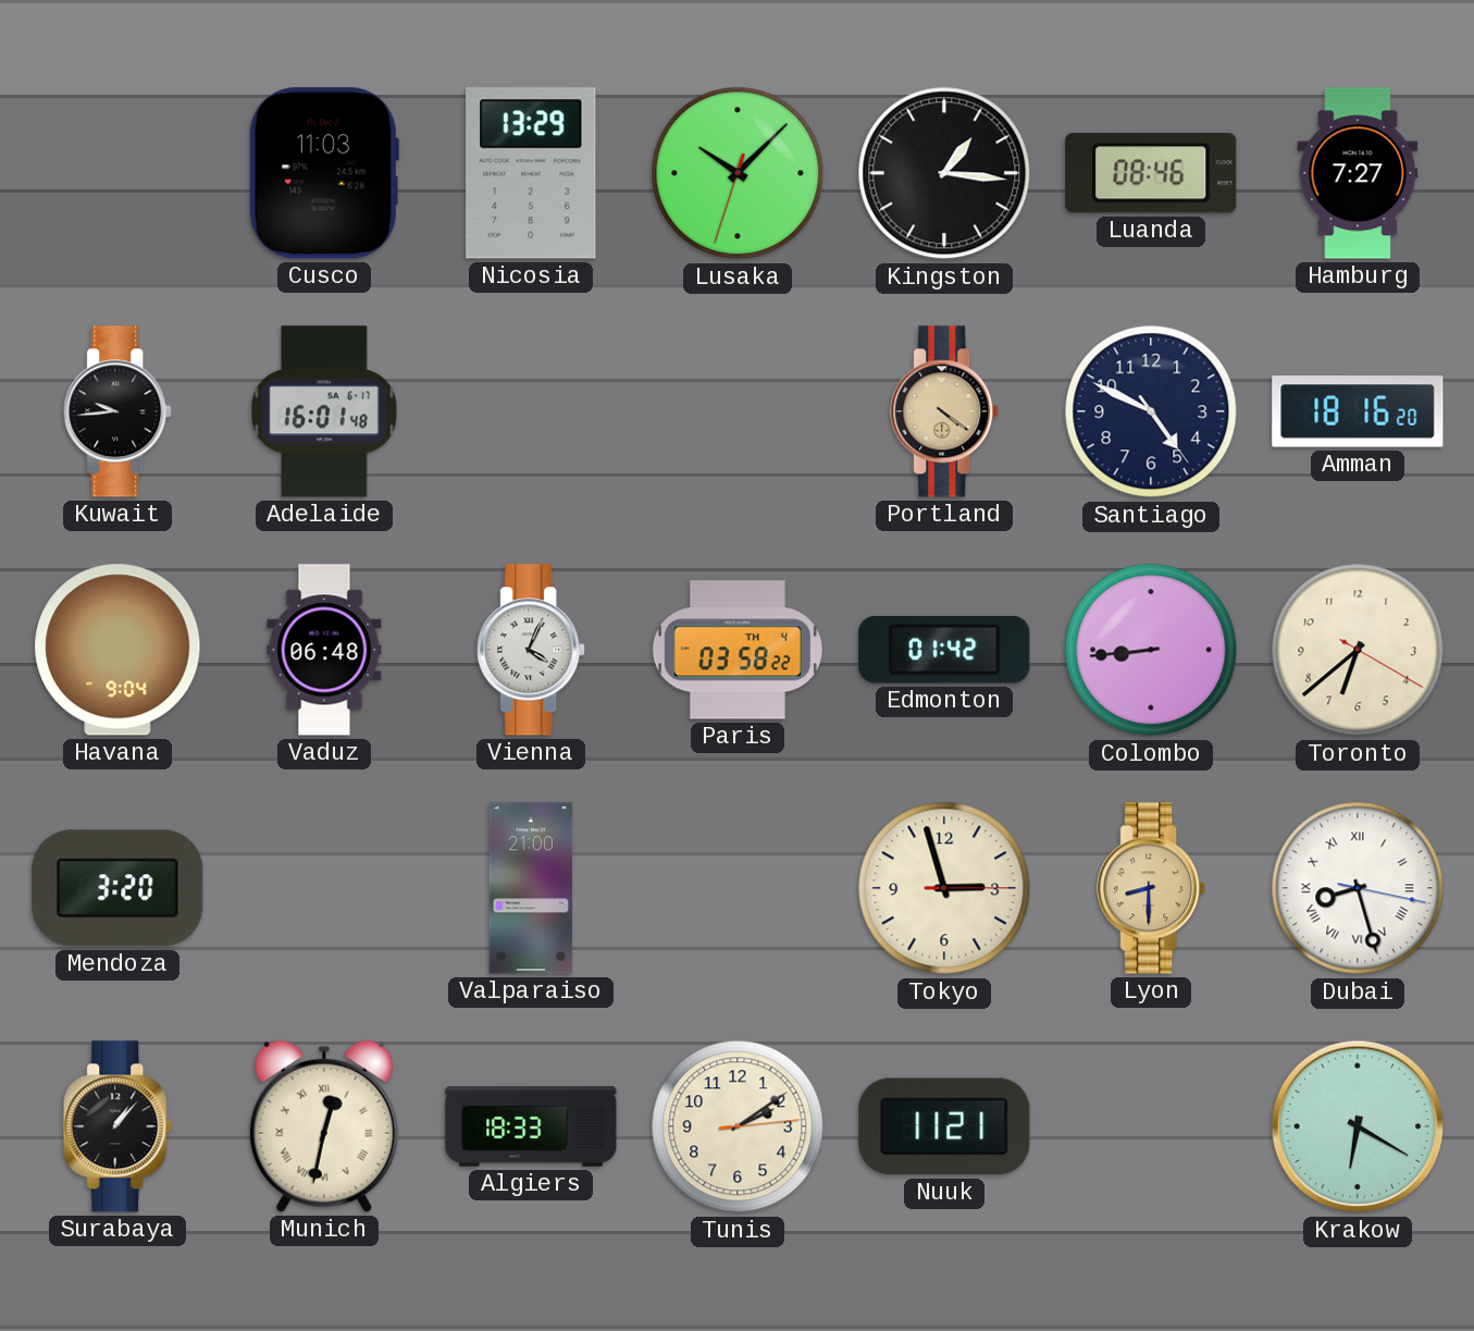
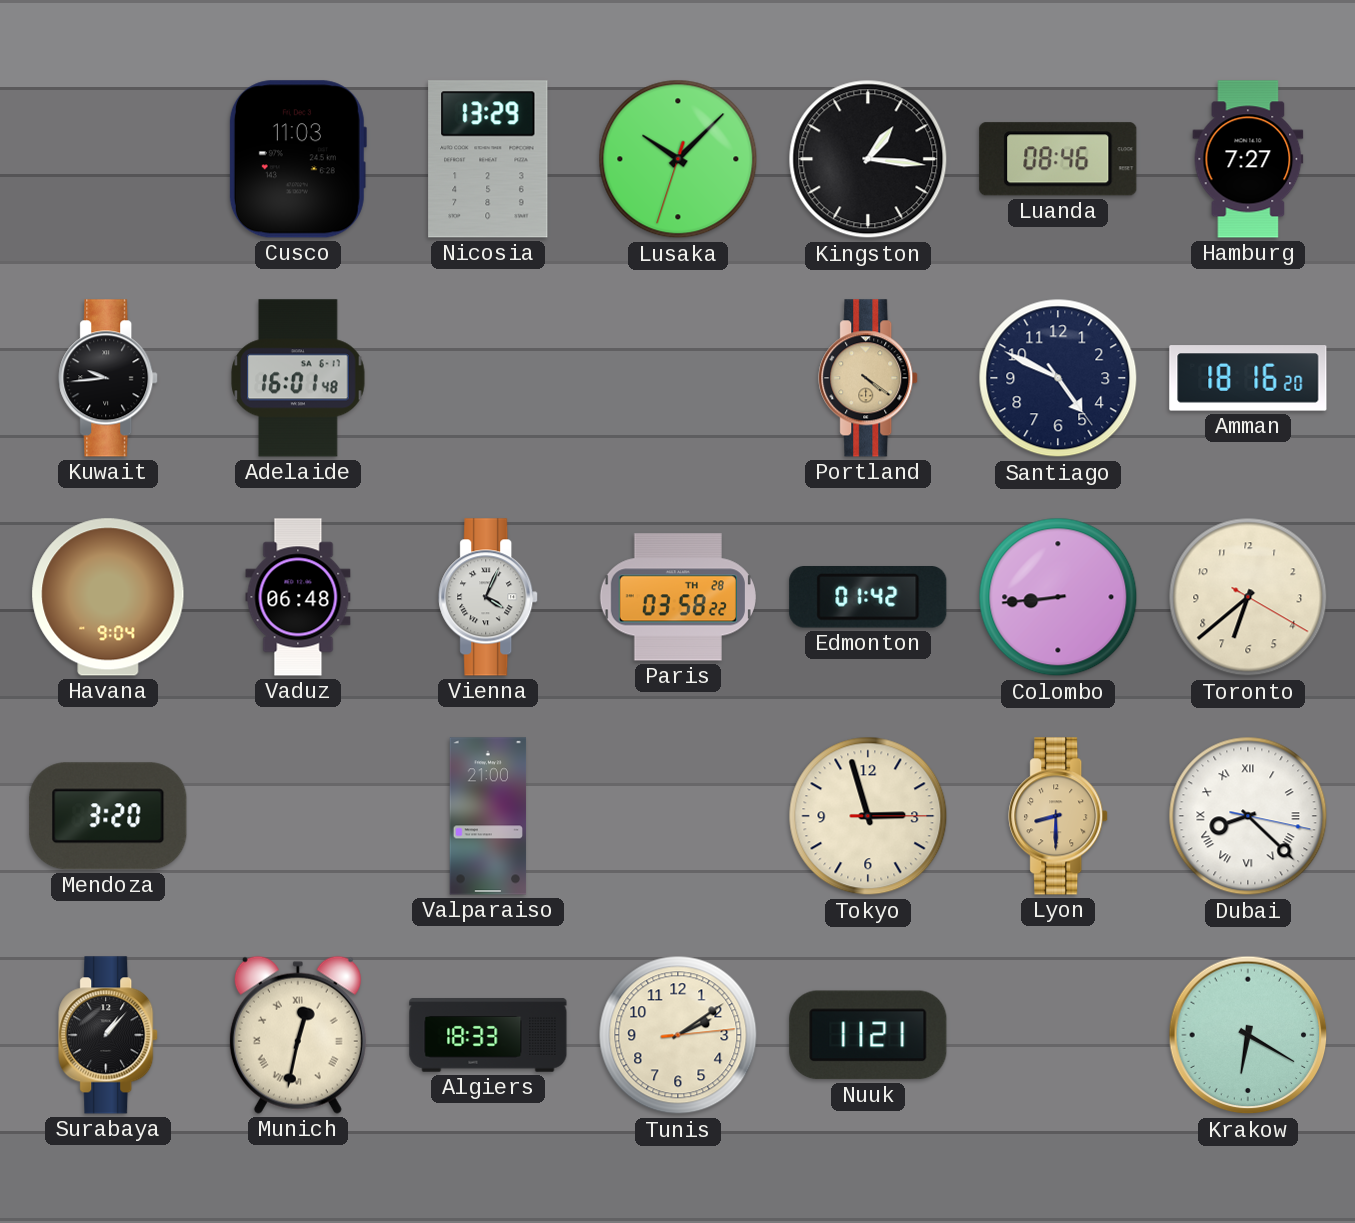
Paris date: TH 4 -> TH 28 (678, 597)
Dubai: 8:27 -> 8:22 (1248, 816)
